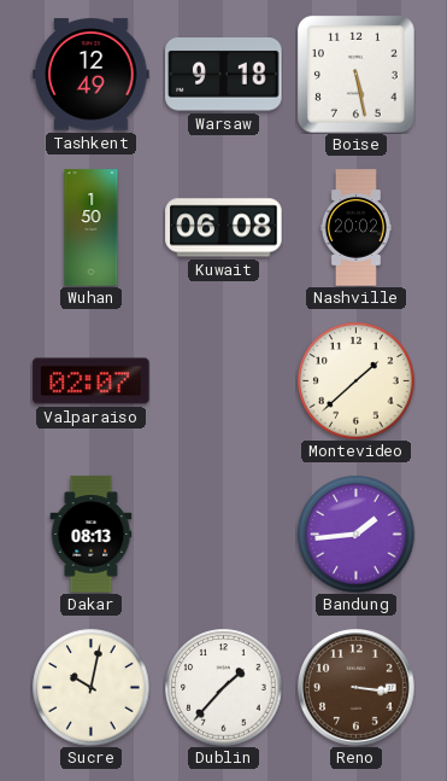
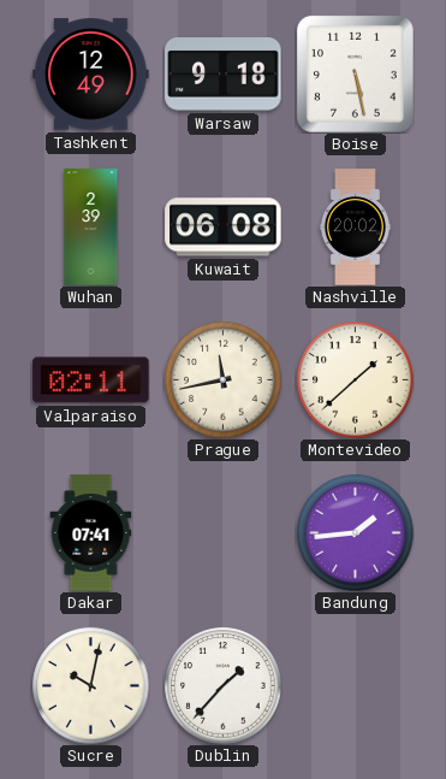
Wuhan: 1:50 -> 2:39 (91, 228)
Valparaiso: 02:07 -> 02:11 (91, 380)
Prague: none -> 11:43 (224, 380)
Dakar: 08:13 -> 07:41 (91, 533)
Reno: 3:16 -> none (357, 688)
